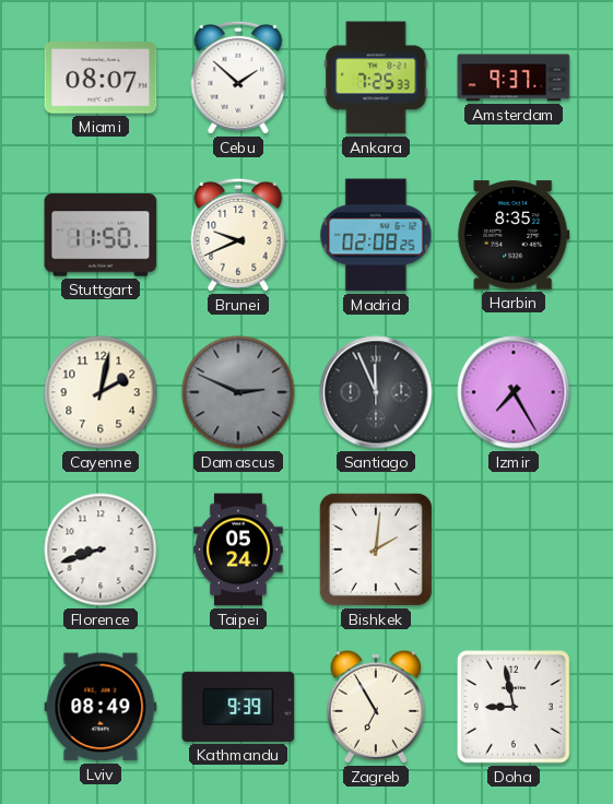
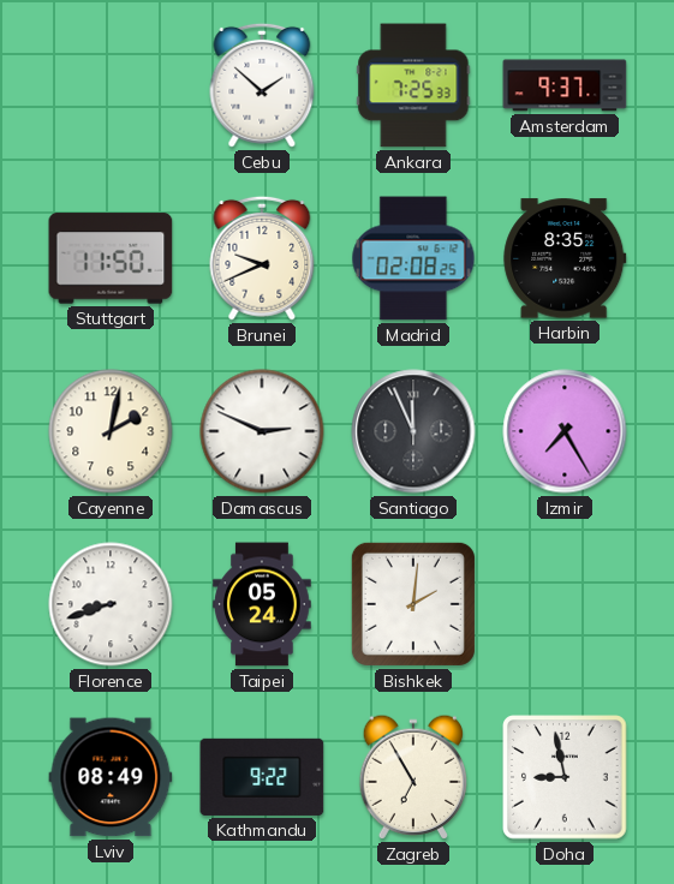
Miami: 08:07 -> none (101, 78)
Damascus dial: grey -> white (262, 431)
Kathmandu: 9:39 -> 9:22 (262, 777)
